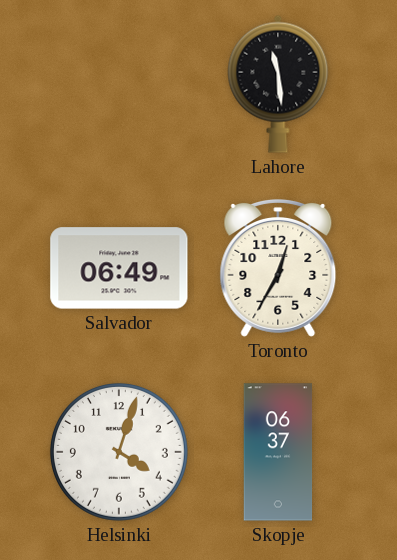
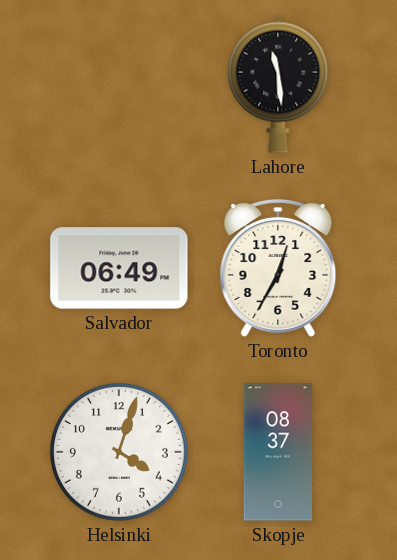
Skopje: 06:37 -> 08:37 (278, 452)
